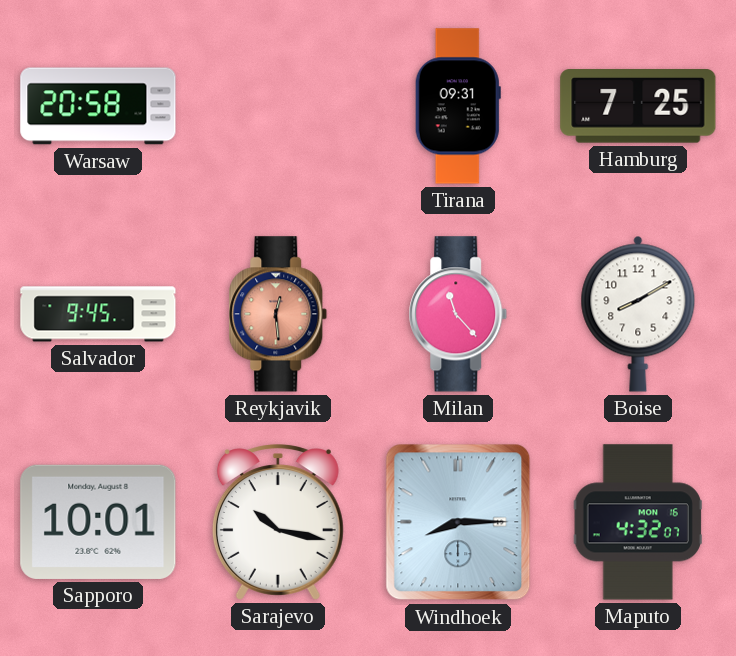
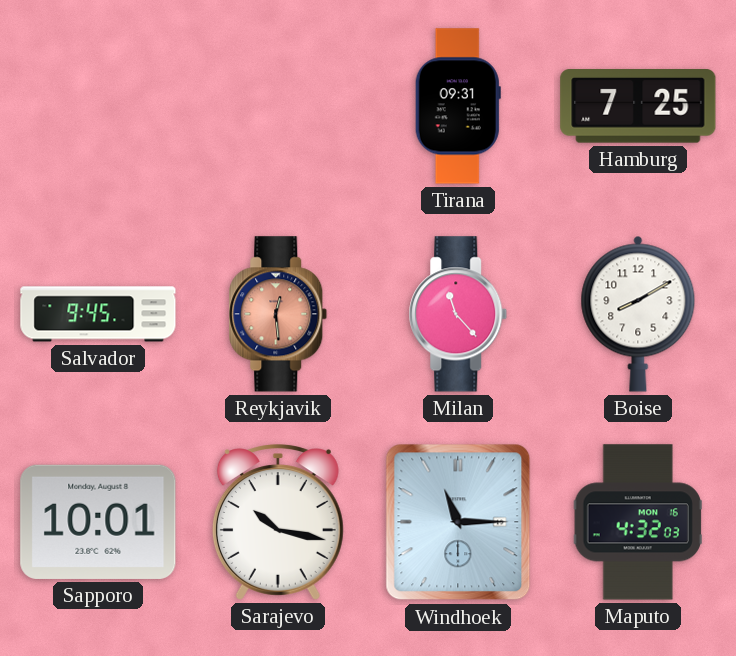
Warsaw: 20:58 -> none (98, 106)
Windhoek: 8:15 -> 11:15 (458, 522)
Maputo: 4:32:07 -> 4:32:03 (638, 522)
